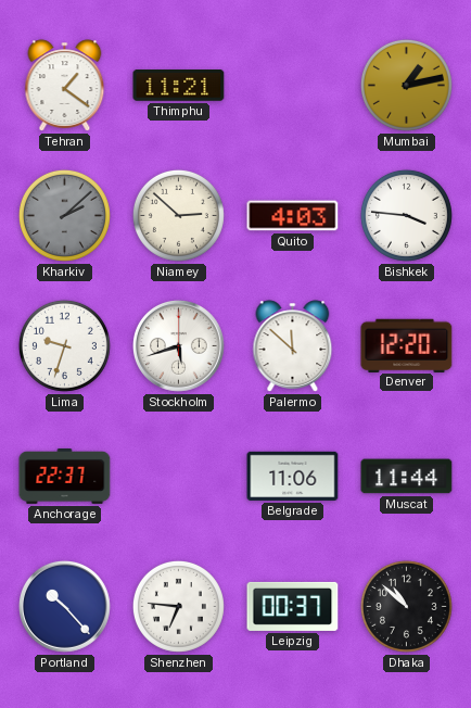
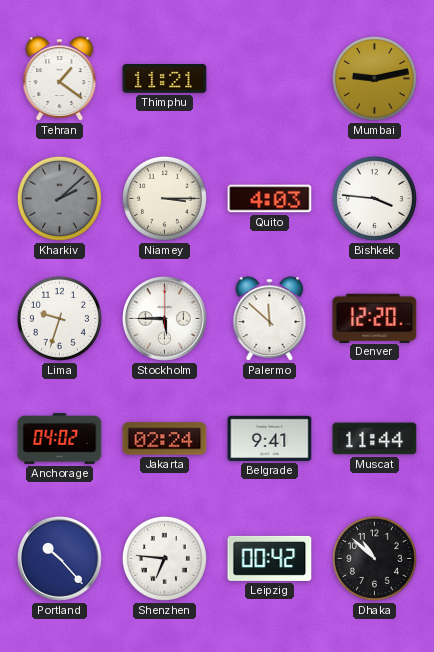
Mumbai: 1:13 -> 9:13 (374, 78)
Niamey: 2:52 -> 3:15 (164, 198)
Stockholm: 5:42 -> 5:45 (165, 319)
Anchorage: 22:37 -> 04:02 (60, 438)
Jakarta: none -> 02:24 (165, 439)
Belgrade: 11:06 -> 9:41 (270, 438)
Leipzig: 00:37 -> 00:42 (270, 558)
